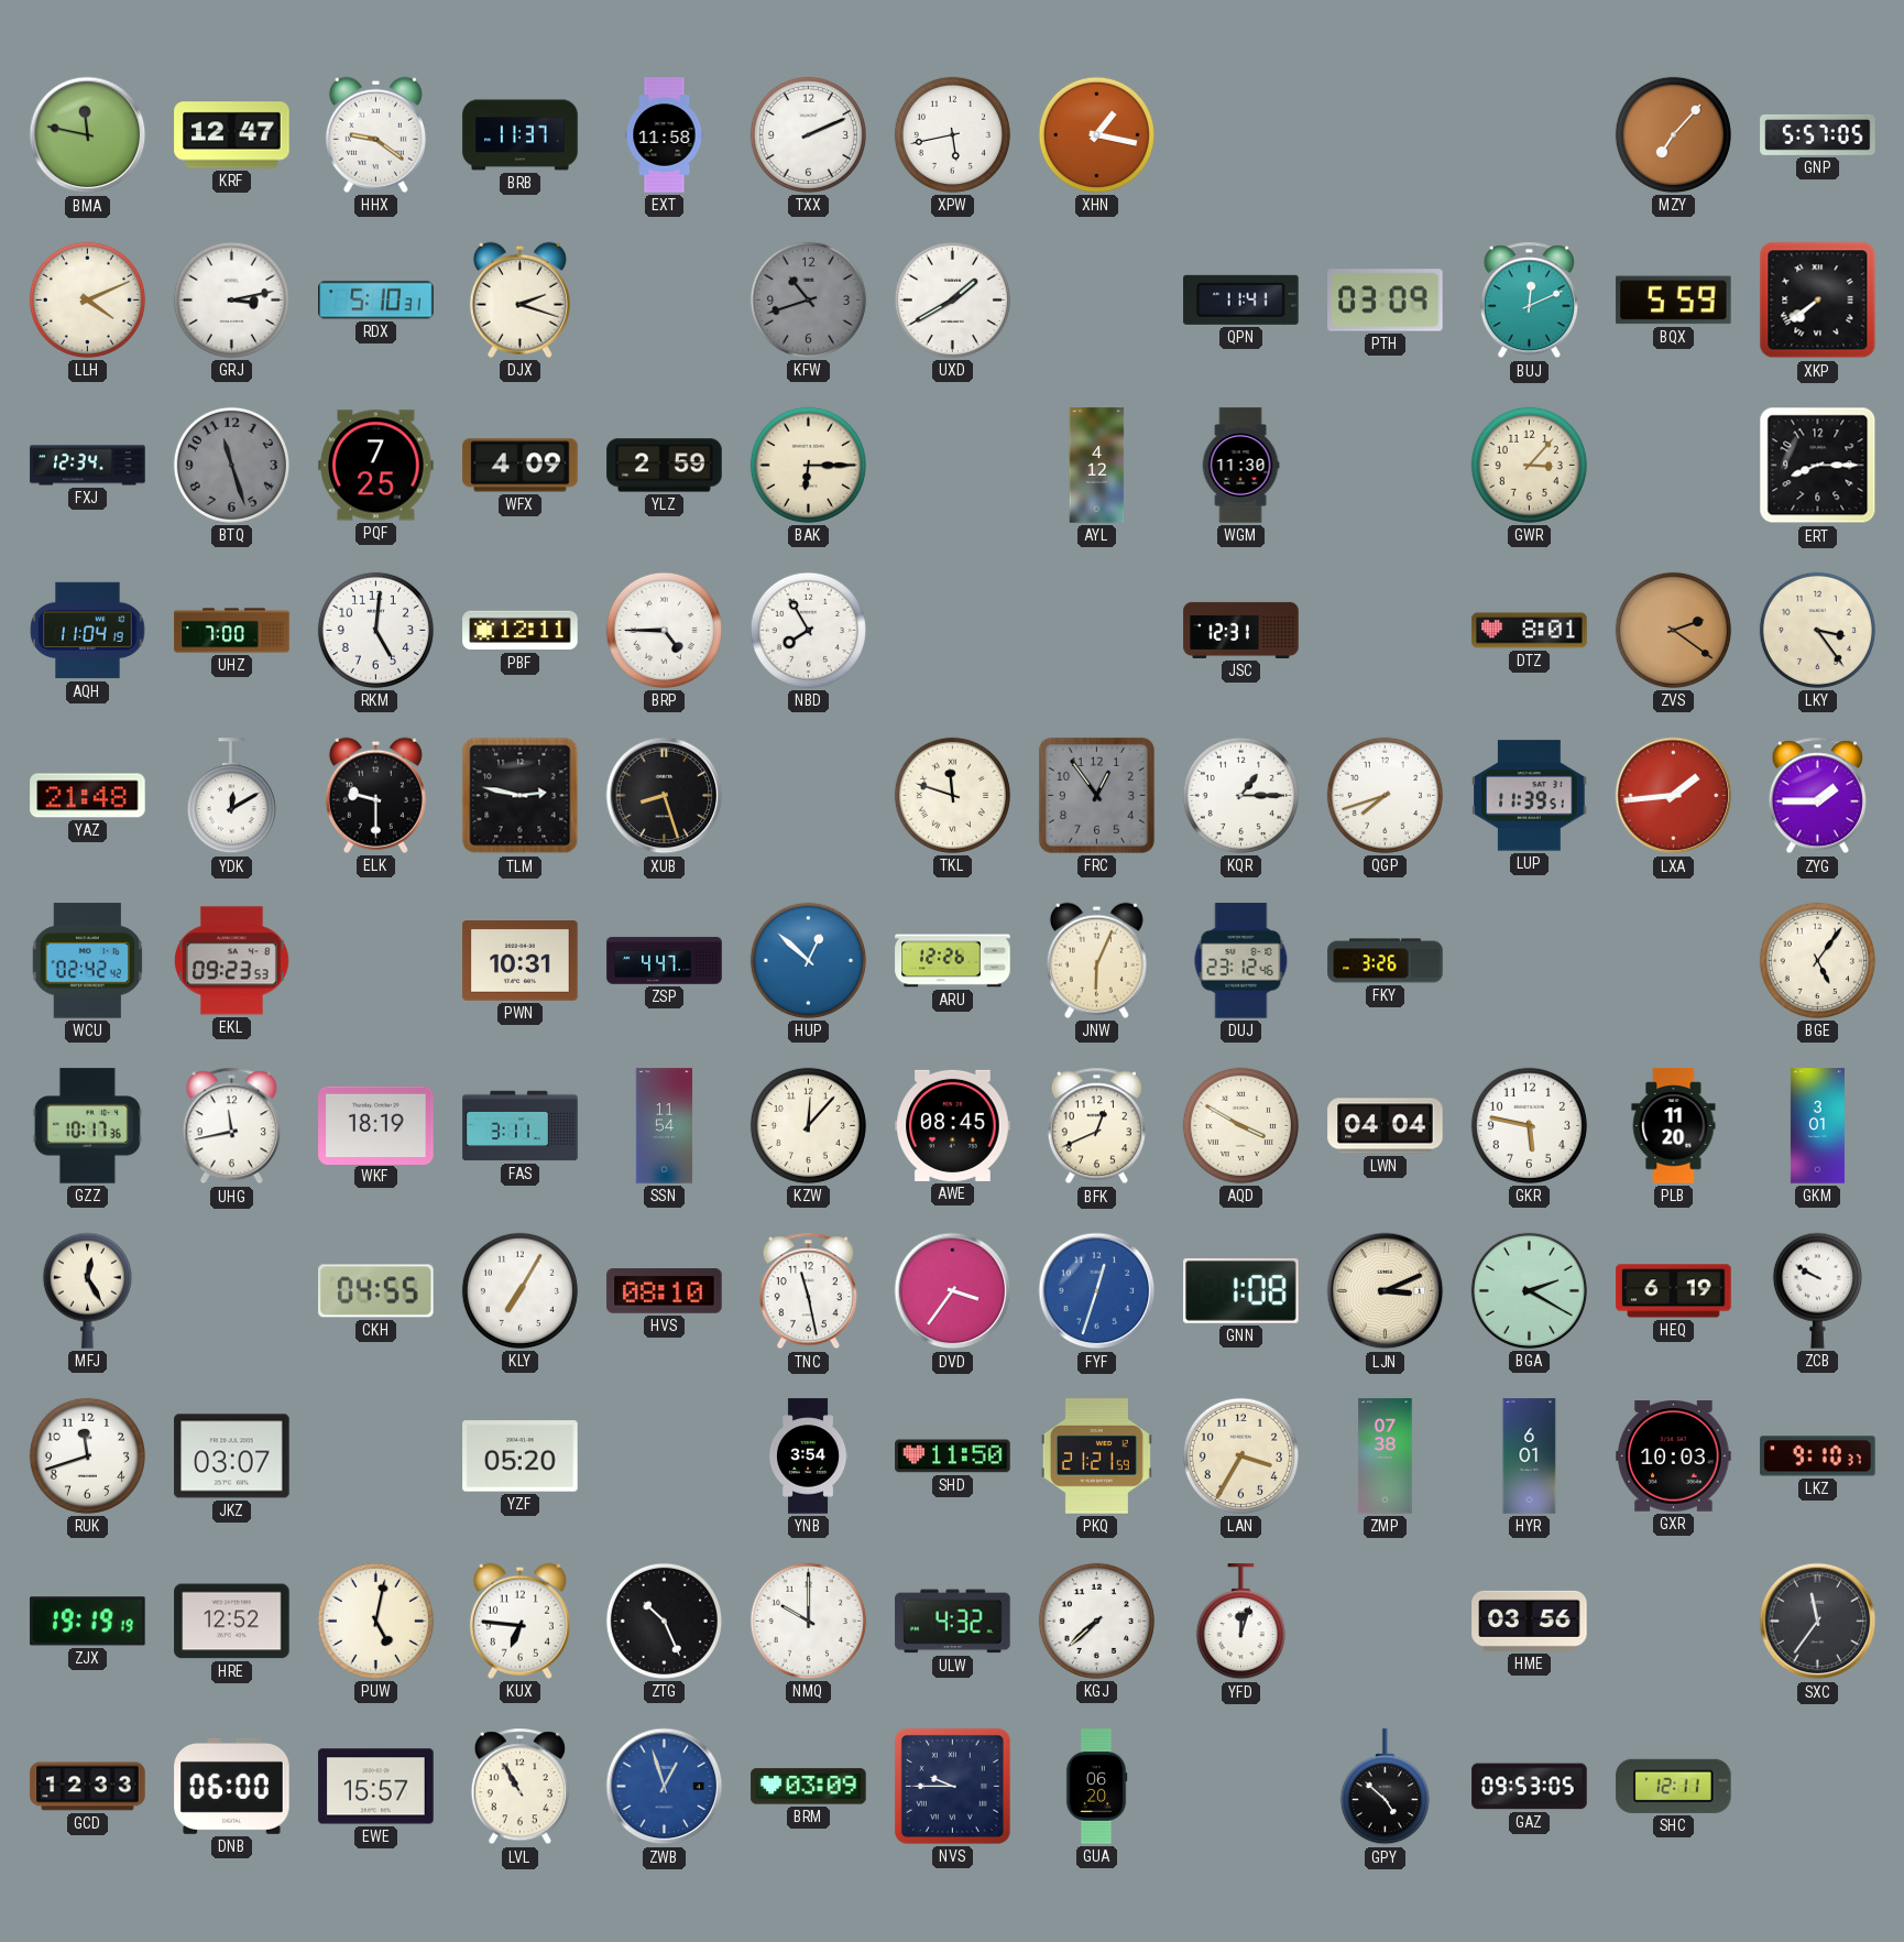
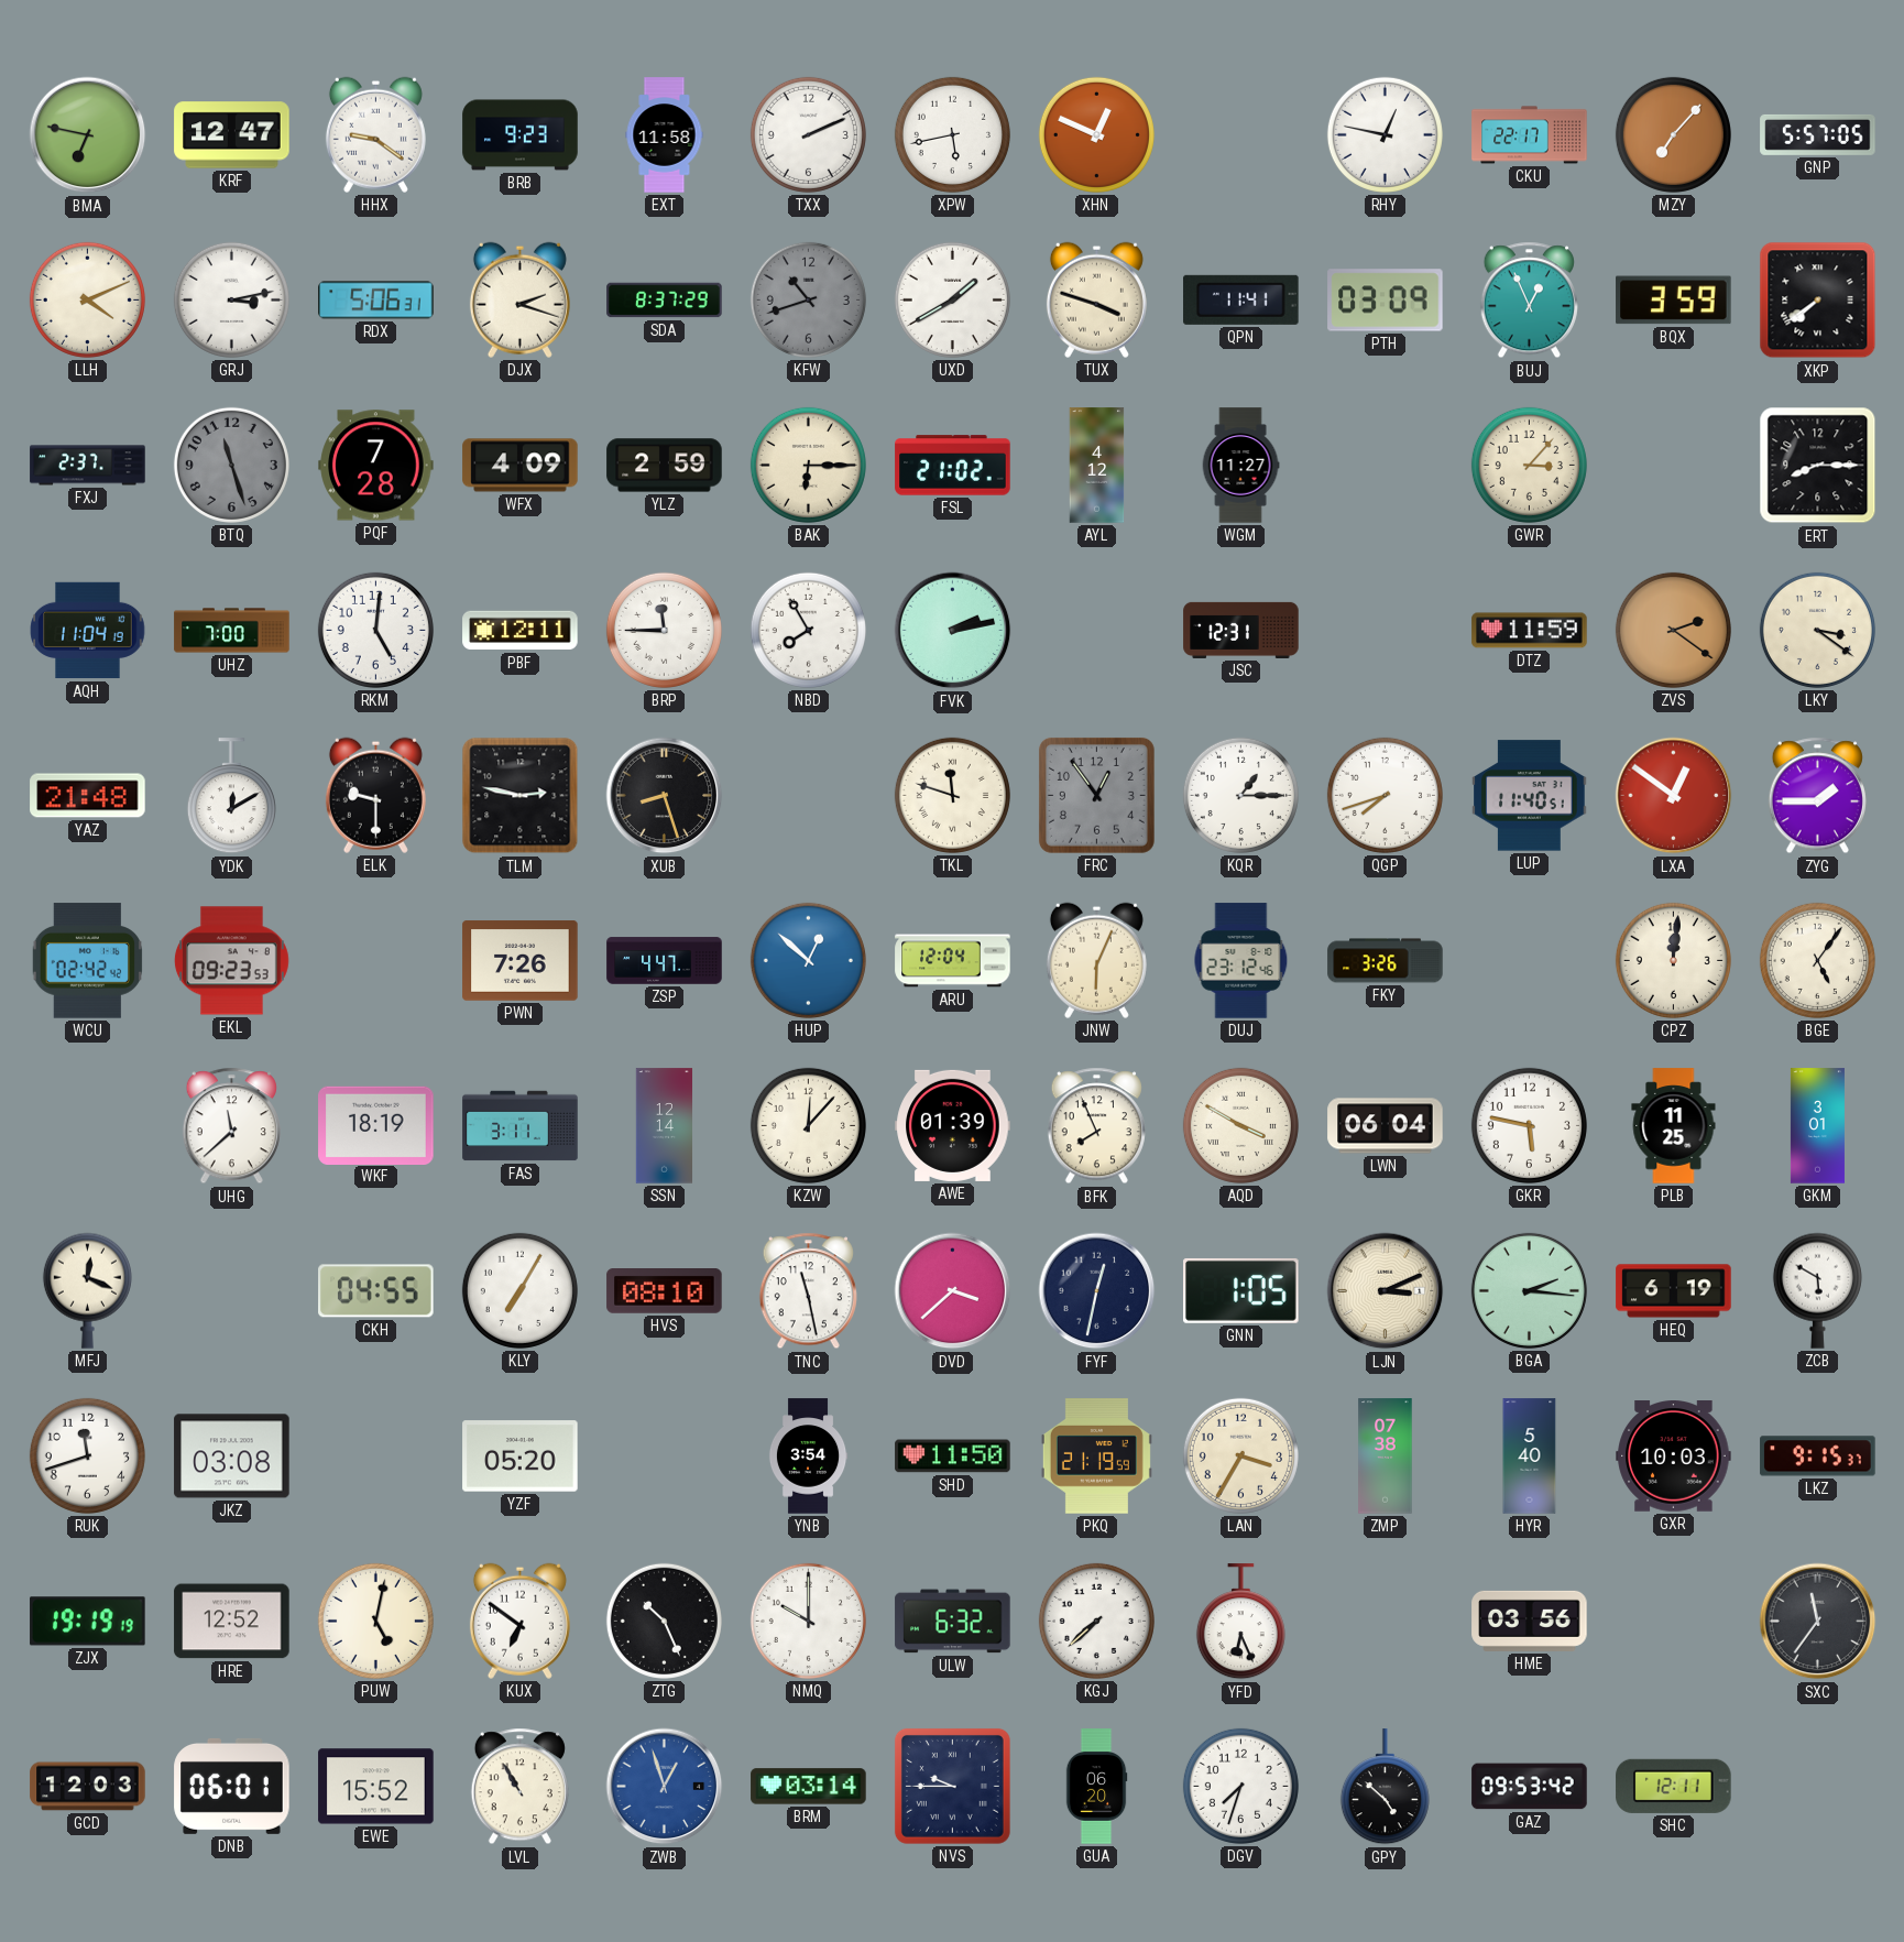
BMA: 11:47 -> 6:47 (88, 135)
BRB: 11:37 -> 9:23 (521, 135)
XHN: 1:17 -> 12:49 (1096, 134)
RHY: none -> 12:47 (1385, 134)
CKU: none -> 22:17 (1530, 135)
RDX: 5:10 -> 5:06 (376, 301)
SDA: none -> 8:37 (665, 301)
TUX: none -> 3:48 (1096, 299)
BUJ: 12:11 -> 12:56 (1529, 301)
BQX: 5:59 -> 3:59 (1674, 301)
FXJ: 12:34 -> 2:37 (88, 466)
PQF: 7:25 -> 7:28 (376, 466)
FSL: none -> 21:02 (953, 466)
WGM: 11:30 -> 11:27 (1240, 466)
BRP: 4:45 -> 11:45 (664, 630)
FVK: none -> 2:13 (953, 631)
DTZ: 8:01 -> 11:59 (1530, 631)
LKY: 3:24 -> 3:21 (1817, 630)
LUP: 11:39 -> 11:40 (1530, 796)
LXA: 1:44 -> 12:51 (1674, 796)
PWN: 10:31 -> 7:26 (521, 961)
ARU: 12:26 -> 12:04 (953, 961)
CPZ: none -> 12:01 (1673, 960)
GZZ: 10:17 -> none (87, 1126)
UHG: 11:43 -> 11:38 (231, 1126)
SSN: 11:54 -> 12:14 (665, 1126)
AWE: 08:45 -> 01:39 (953, 1125)
BFK: 12:41 -> 7:56 (1096, 1126)
LWN: 04:04 -> 06:04 (1386, 1126)
PLB: 11:20 -> 11:25 (1674, 1126)
MFJ: 12:25 -> 12:19 (87, 1290)
DVD: 3:36 -> 3:38 (953, 1291)
FYF: 12:33 -> 12:32 (1097, 1291)
FYF dial: blue -> navy (1097, 1291)
GNN: 1:08 -> 1:05 (1241, 1290)
BGA: 2:20 -> 2:16 (1529, 1290)
ZCB: 9:50 -> 5:50 (1817, 1290)
JKZ: 03:07 -> 03:08 (232, 1456)
PKQ: 21:21 -> 21:19 (1096, 1456)
HYR: 6:01 -> 5:40 (1530, 1456)
LKZ: 9:10 -> 9:15 (1818, 1456)
KUX: 6:46 -> 6:51 (519, 1621)
ULW: 4:32 -> 6:32 (953, 1622)
YFD: 12:03 -> 6:26 (1240, 1622)
GCD: 12:33 -> 12:03 (88, 1787)
DNB: 06:00 -> 06:01 (232, 1786)
EWE: 15:57 -> 15:52 (376, 1787)
BRM: 03:09 -> 03:14 (809, 1787)
DGV: none -> 7:33 (1240, 1786)
GAZ: 09:53:05 -> 09:53:42 (1530, 1787)
